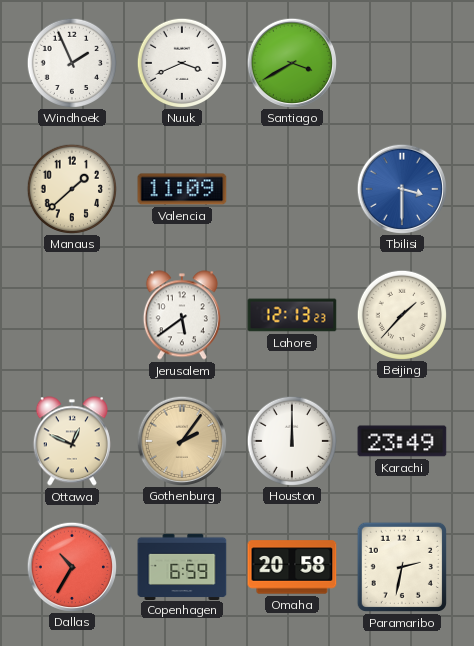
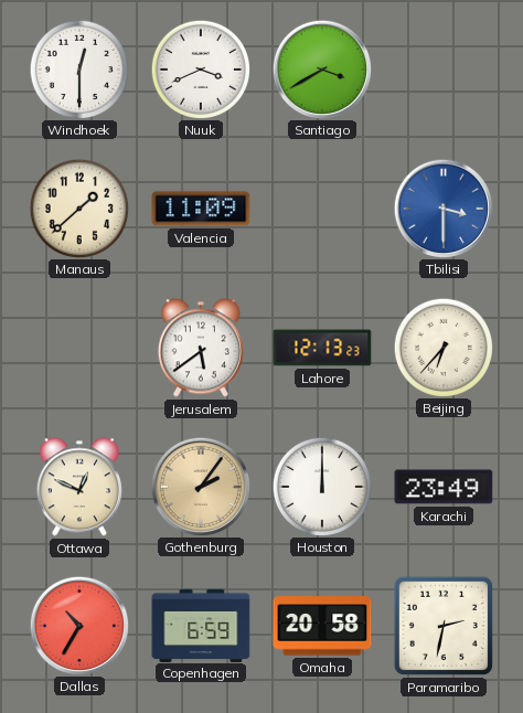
Windhoek: 1:56 -> 12:30 (78, 68)
Beijing: 1:37 -> 6:37 (442, 347)
